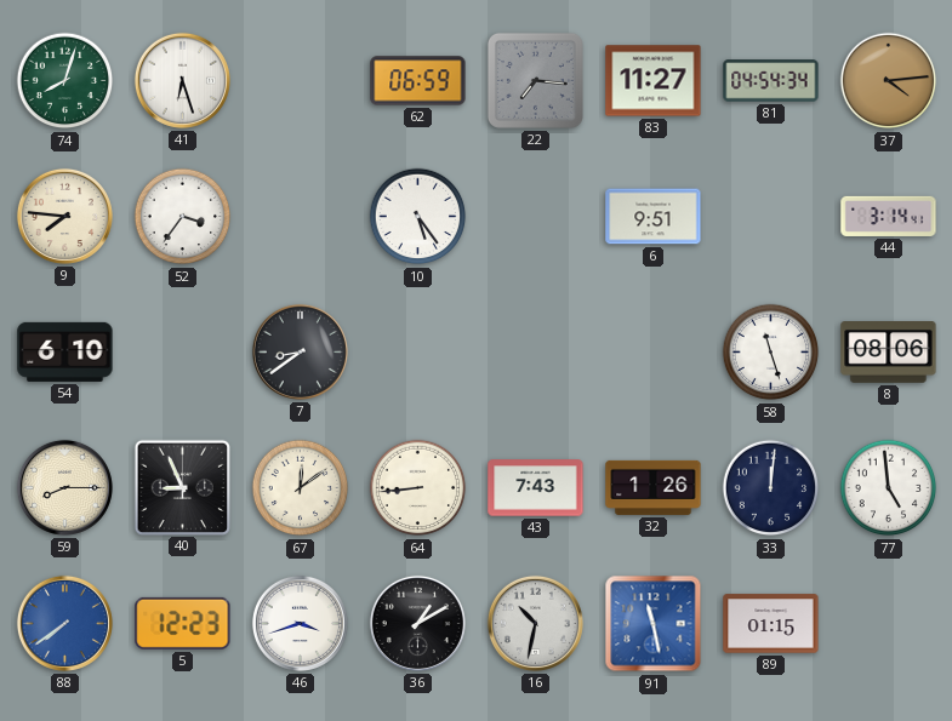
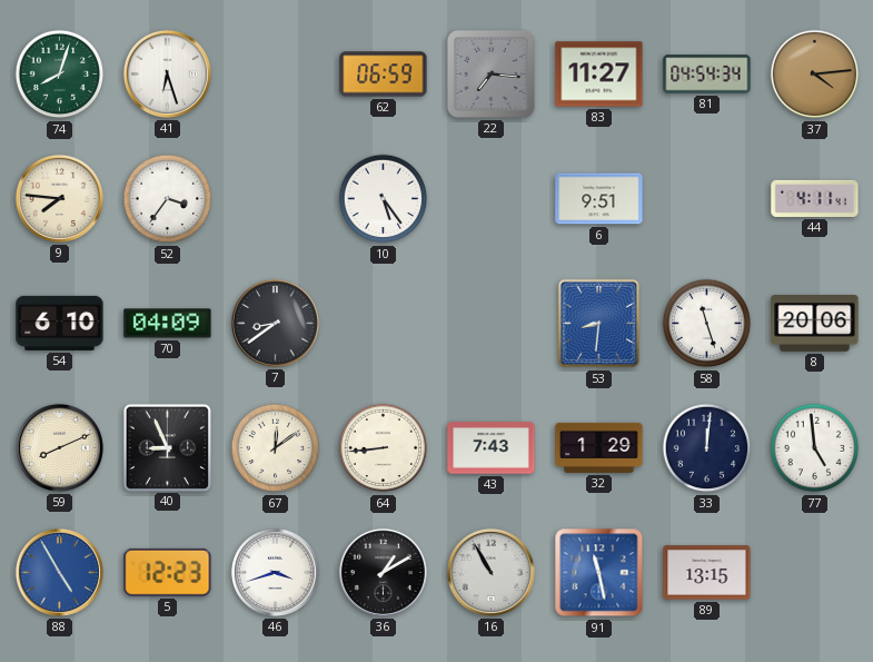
44: 3:14 -> 4:11 (815, 198)
70: none -> 04:09 (168, 324)
53: none -> 8:31 (599, 324)
8: 08:06 -> 20:06 (815, 324)
59: 8:15 -> 8:11 (59, 447)
32: 1:26 -> 1:29 (599, 447)
88: 7:39 -> 4:55 (59, 572)
16: 10:32 -> 10:55 (490, 572)
89: 01:15 -> 13:15 (707, 573)
